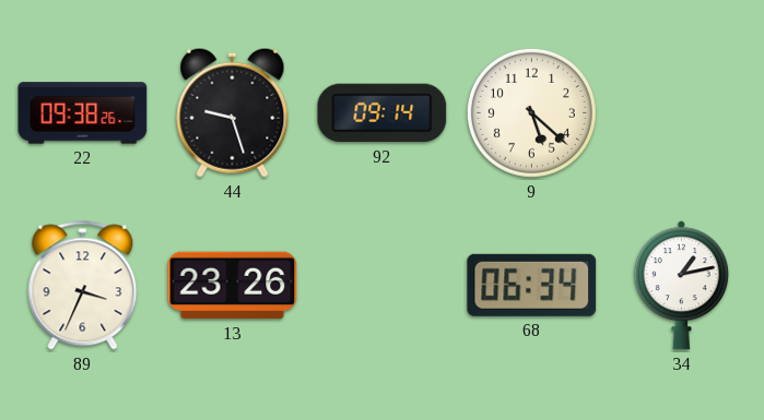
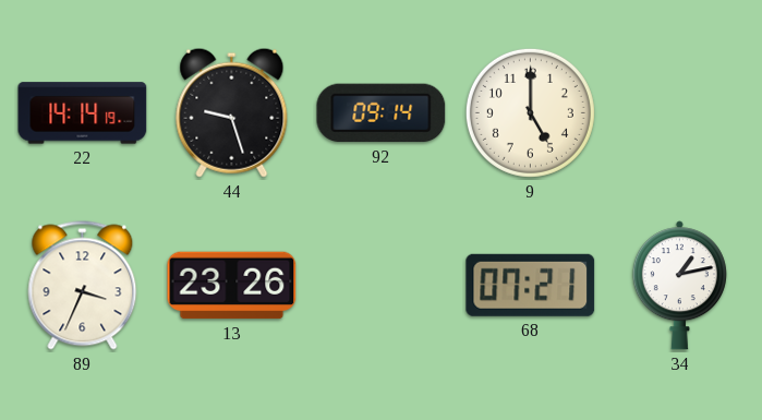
22: 09:38 -> 14:14 (83, 113)
9: 5:22 -> 5:00 (530, 112)
68: 06:34 -> 07:21 (531, 285)
